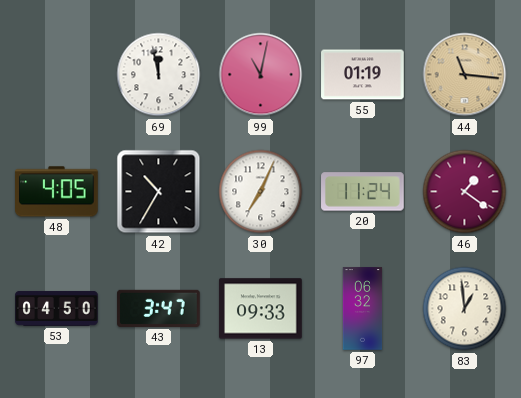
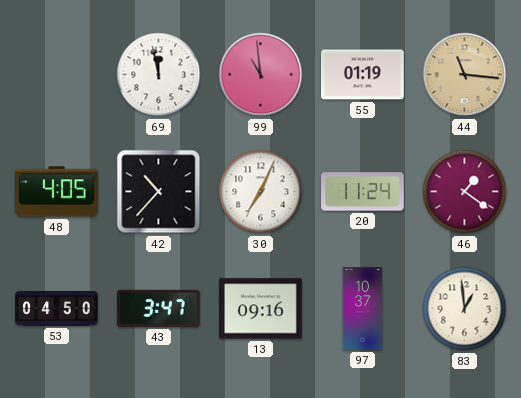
99: 11:02 -> 10:59 (261, 75)
42: 10:35 -> 10:37 (159, 192)
13: 09:33 -> 09:16 (261, 309)
97: 06:32 -> 10:37 (363, 309)
